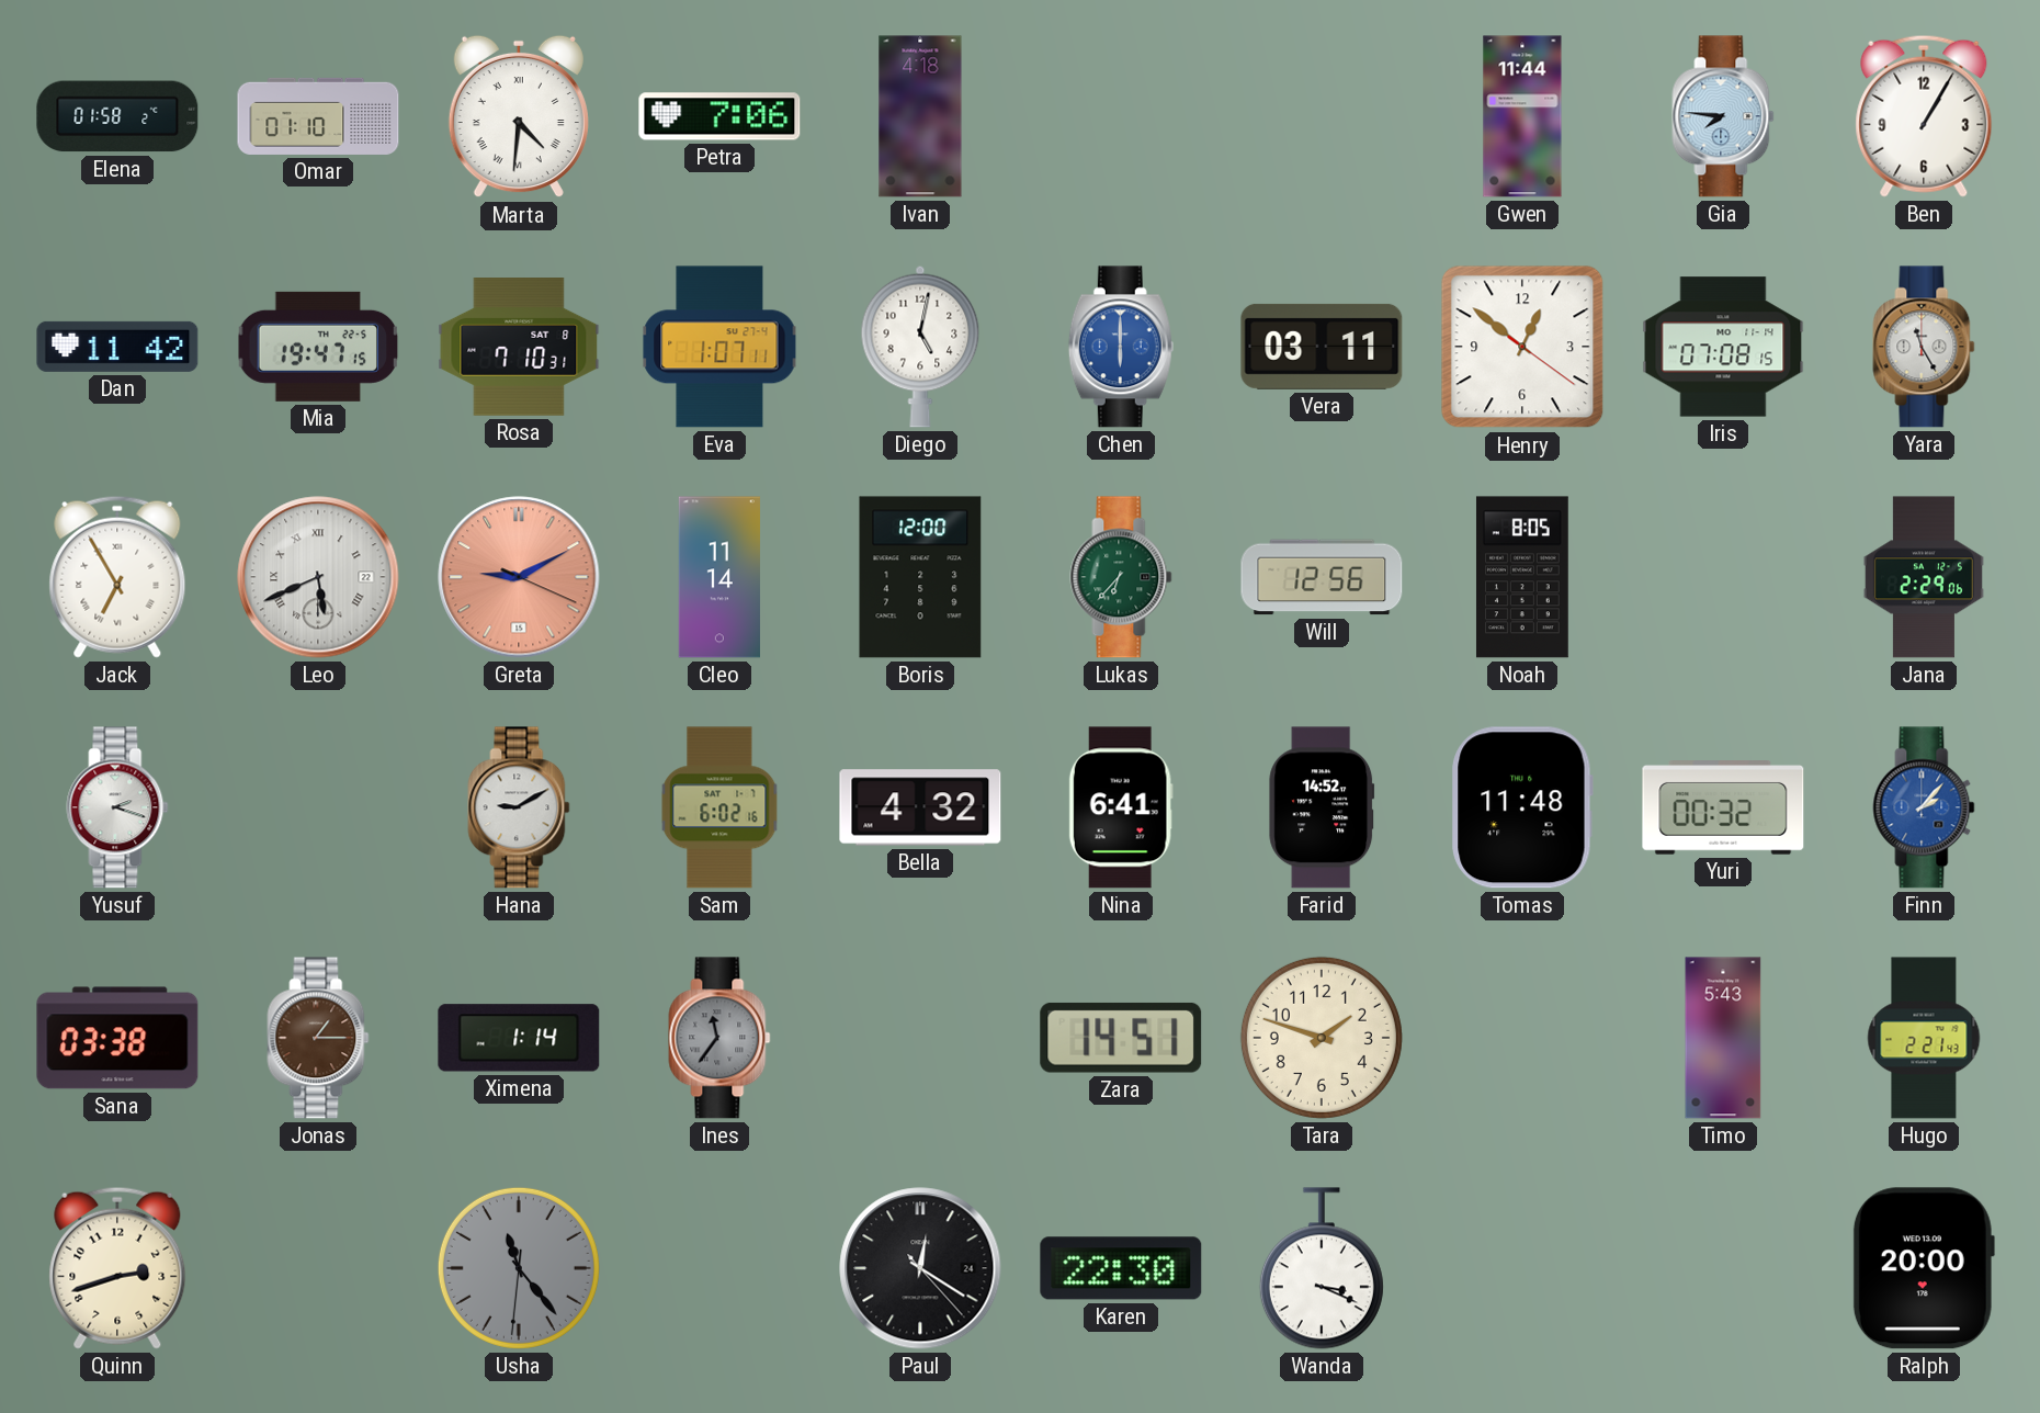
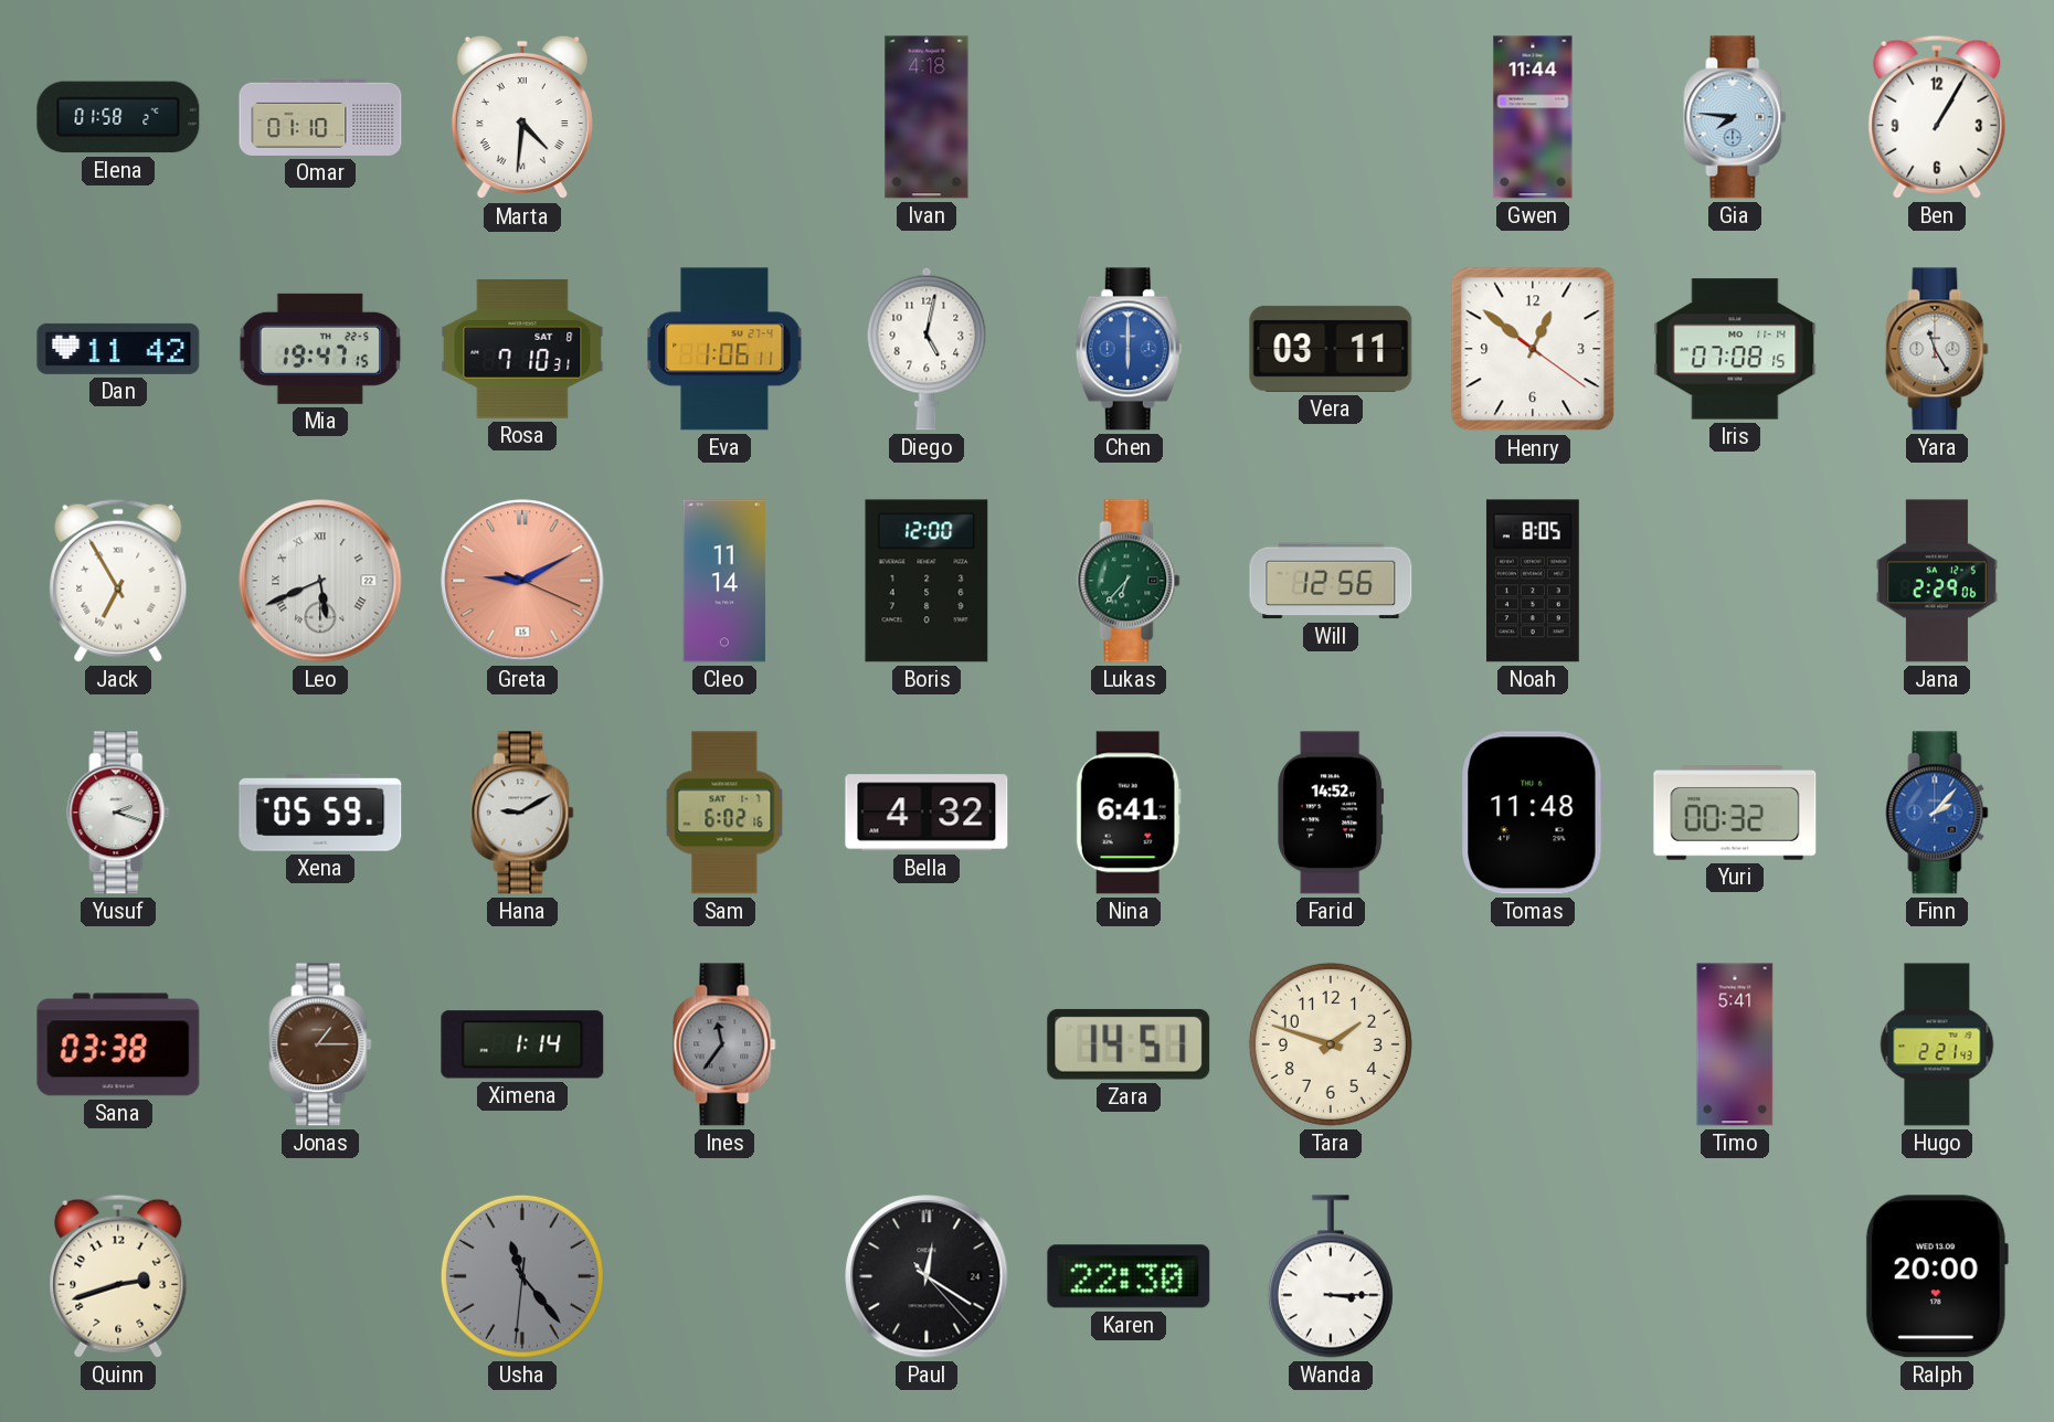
Petra: 7:06 -> none (719, 116)
Eva: 1:07 -> 1:06 (724, 349)
Xena: none -> 05:59 (320, 813)
Timo: 5:43 -> 5:41 (1735, 1044)
Wanda: 3:19 -> 3:15 (1331, 1276)
